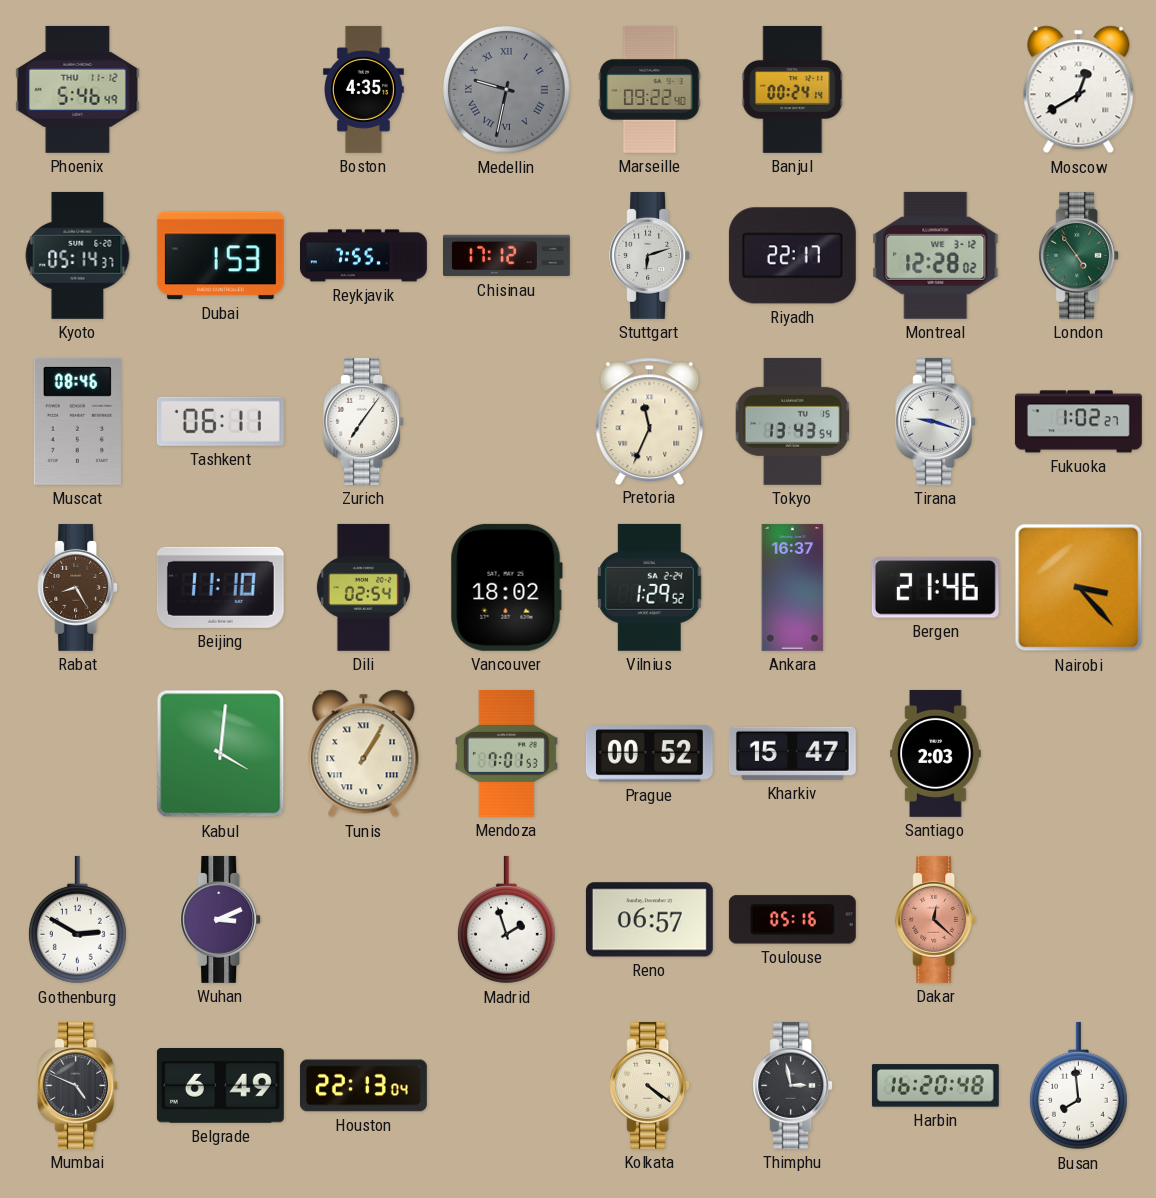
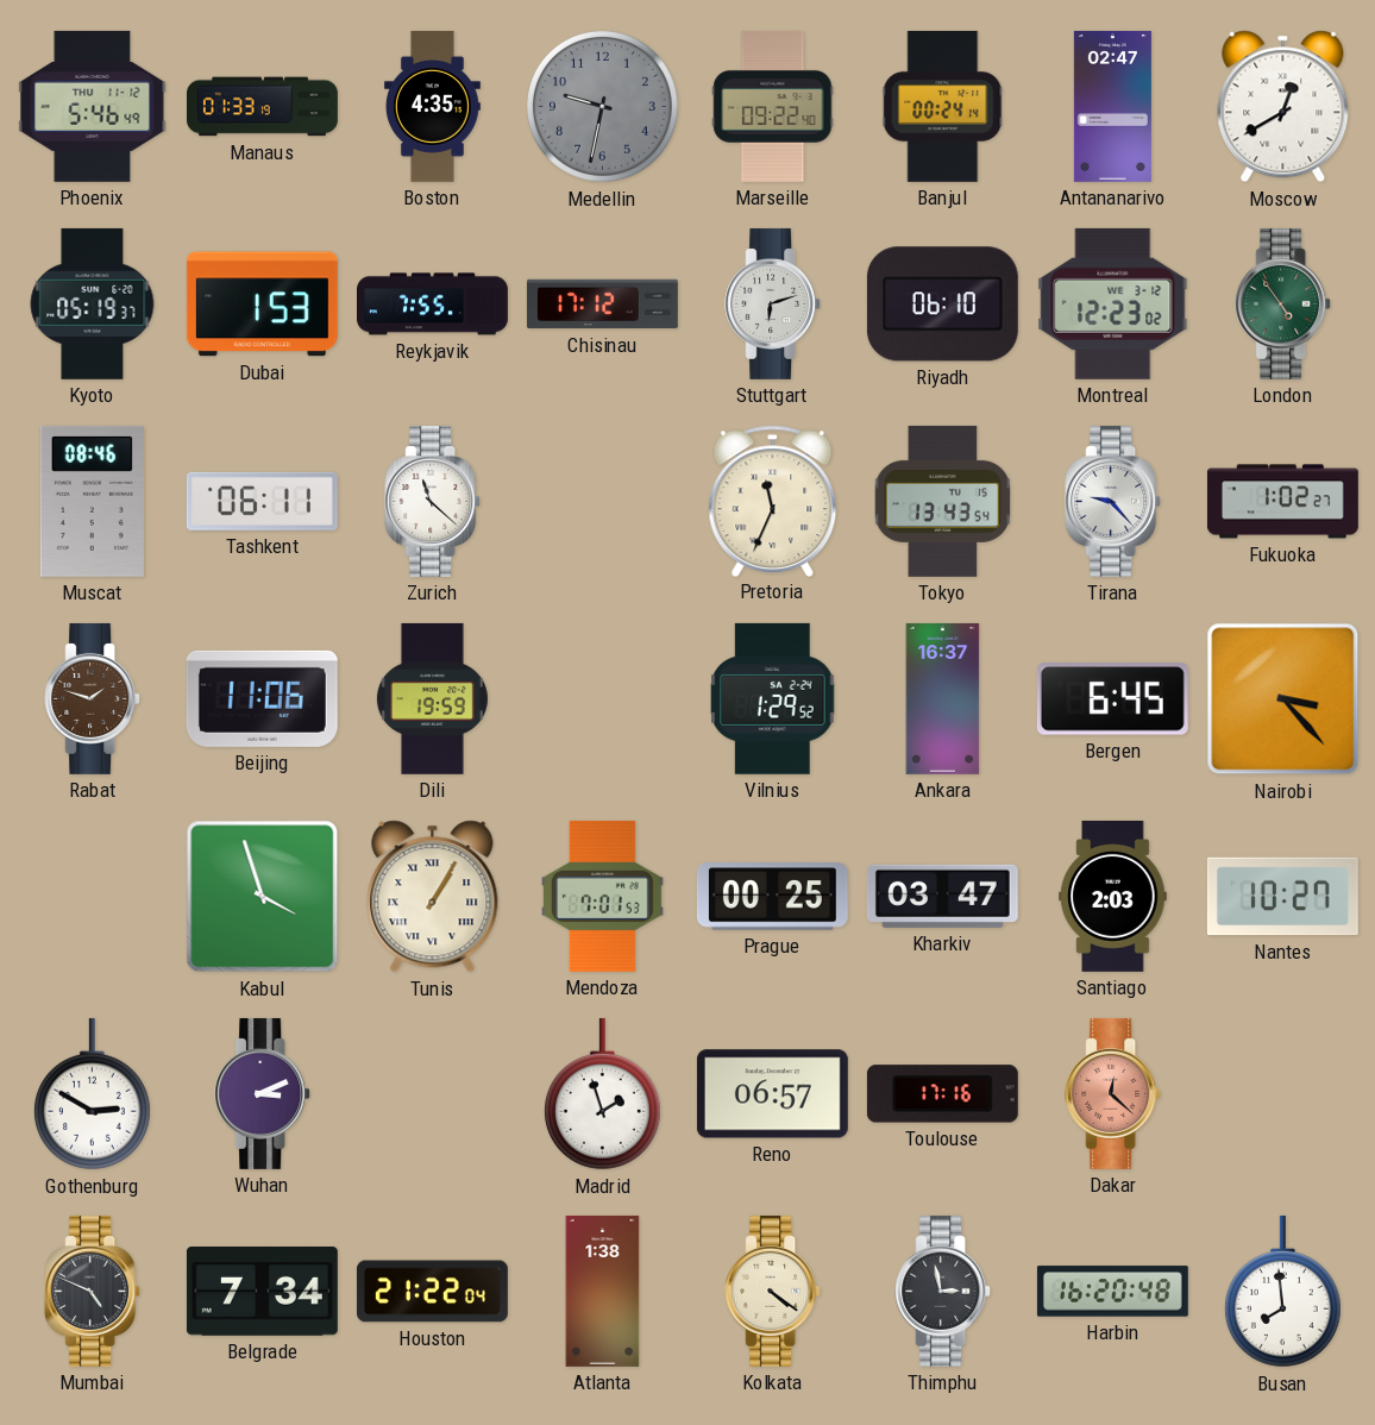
Manaus: none -> 01:33 (263, 107)
Medellin numerals: Roman -> Arabic (603, 107)
Antananarivo: none -> 02:47 (1112, 106)
Kyoto: 05:14 -> 05:19 (93, 303)
Riyadh: 22:17 -> 06:10 (942, 305)
Montreal: 12:28 -> 12:23 (1113, 303)
Zurich: 7:06 -> 11:22 (433, 501)
Tirana: 9:18 -> 9:23 (1113, 501)
Rabat: 8:25 -> 1:48 (93, 698)
Beijing: 11:10 -> 11:06 (262, 698)
Dili: 02:54 -> 19:59 (432, 698)
Vancouver: 18:02 -> none (506, 587)
Bergen: 21:46 -> 6:45 (1112, 699)
Kabul: 4:01 -> 3:57 (263, 897)
Prague: 00:52 -> 00:25 (772, 897)
Kharkiv: 15:47 -> 03:47 (942, 896)
Nantes: none -> 10:27 (1282, 897)
Toulouse: 05:16 -> 17:16 (942, 1094)
Belgrade: 6:49 -> 7:34 (262, 1292)
Houston: 22:13 -> 21:22 (432, 1292)
Atlanta: none -> 1:38 (603, 1291)
